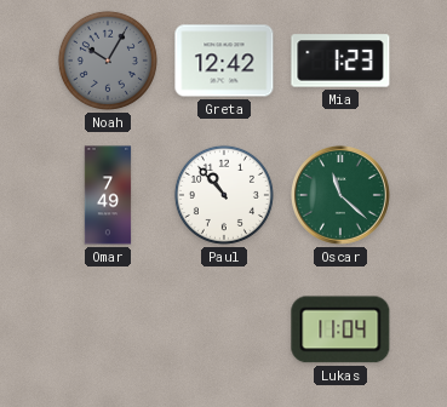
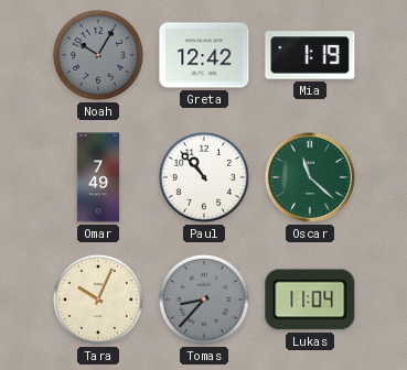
Mia: 1:23 -> 1:19 (310, 55)
Tara: none -> 10:04 (98, 300)
Tomas: none -> 8:37 (204, 300)
